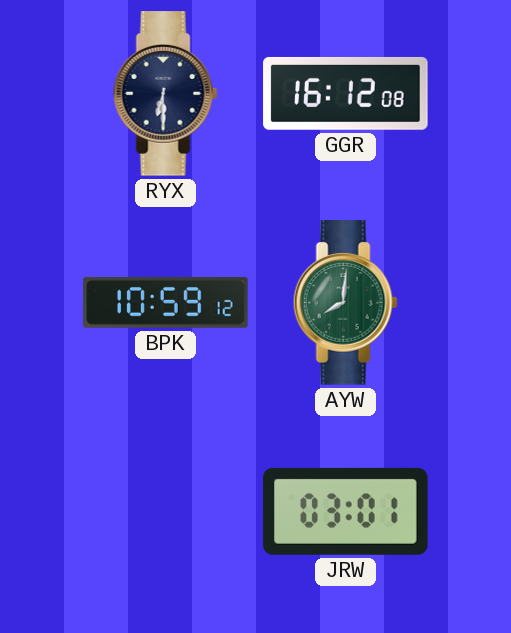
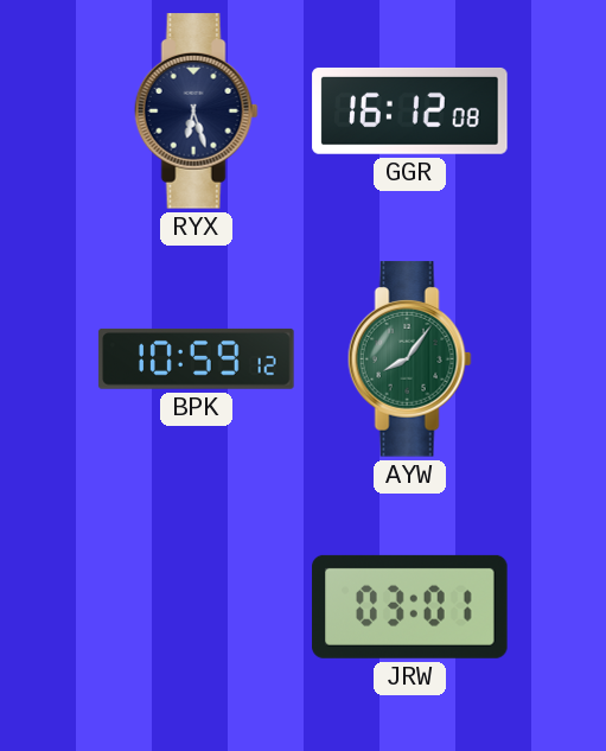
RYX: 6:30 -> 6:27 (196, 112)
AYW: 8:01 -> 8:06 (409, 359)
